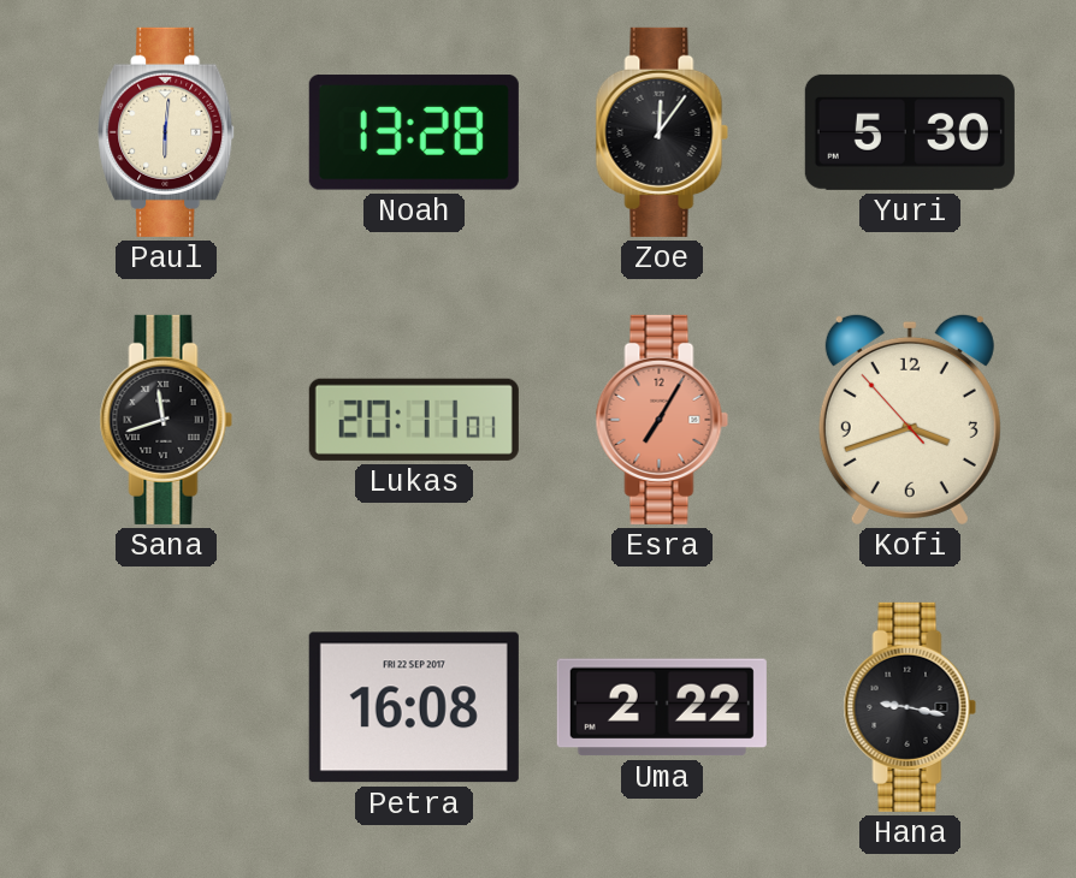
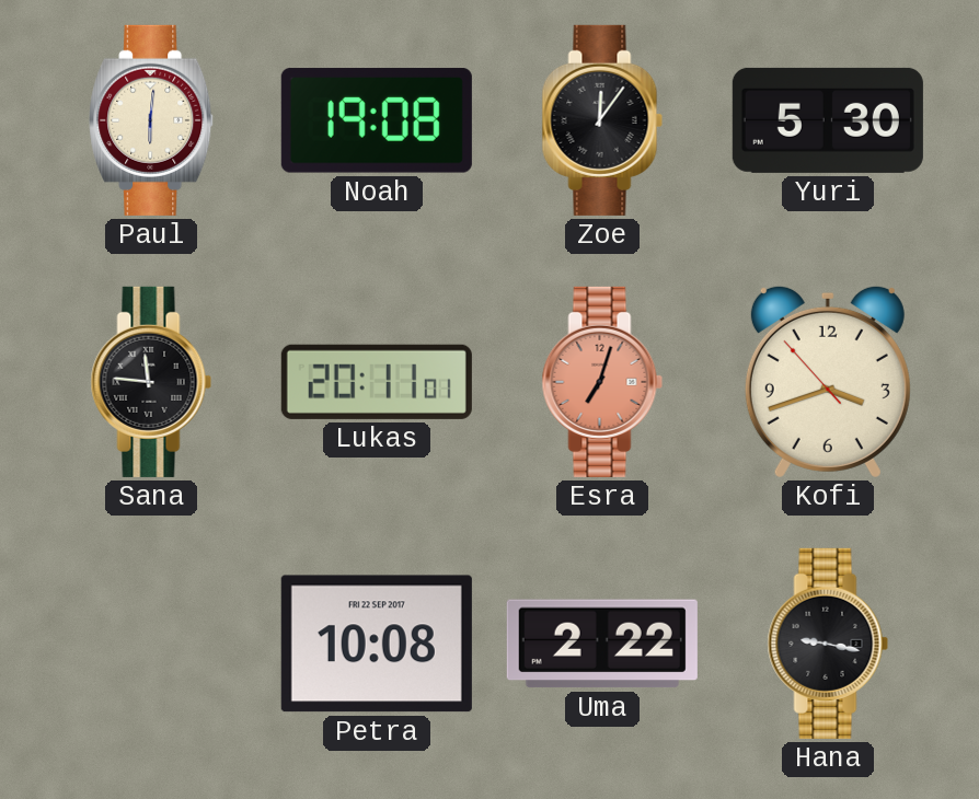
Noah: 13:28 -> 19:08 (377, 120)
Sana: 11:42 -> 11:46 (151, 382)
Esra: 7:05 -> 7:03 (602, 382)
Petra: 16:08 -> 10:08 (377, 644)
